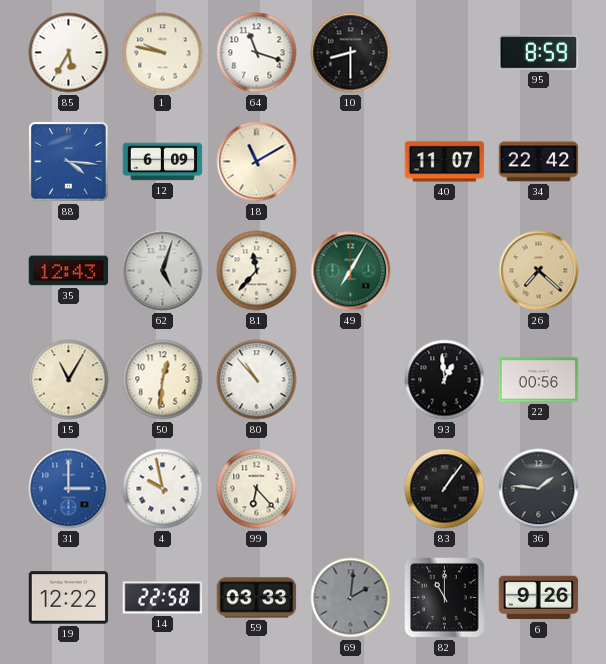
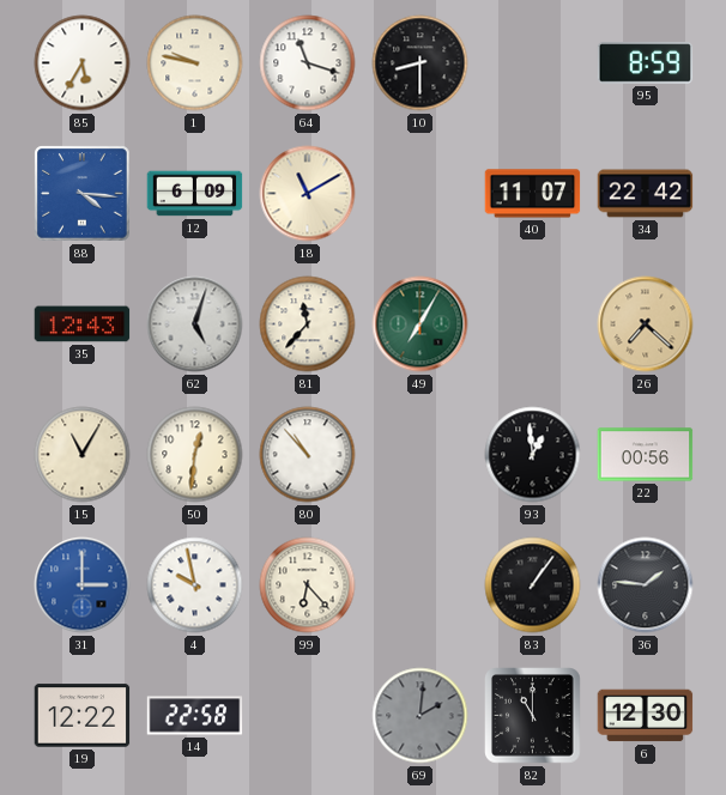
59: 03:33 -> none (257, 598)
6: 9:26 -> 12:30 (646, 716)
